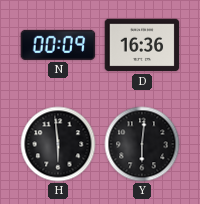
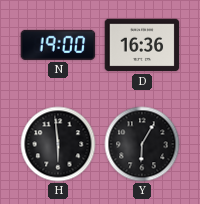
N: 00:09 -> 19:00 (58, 45)
Y: 6:01 -> 6:05 (142, 144)
